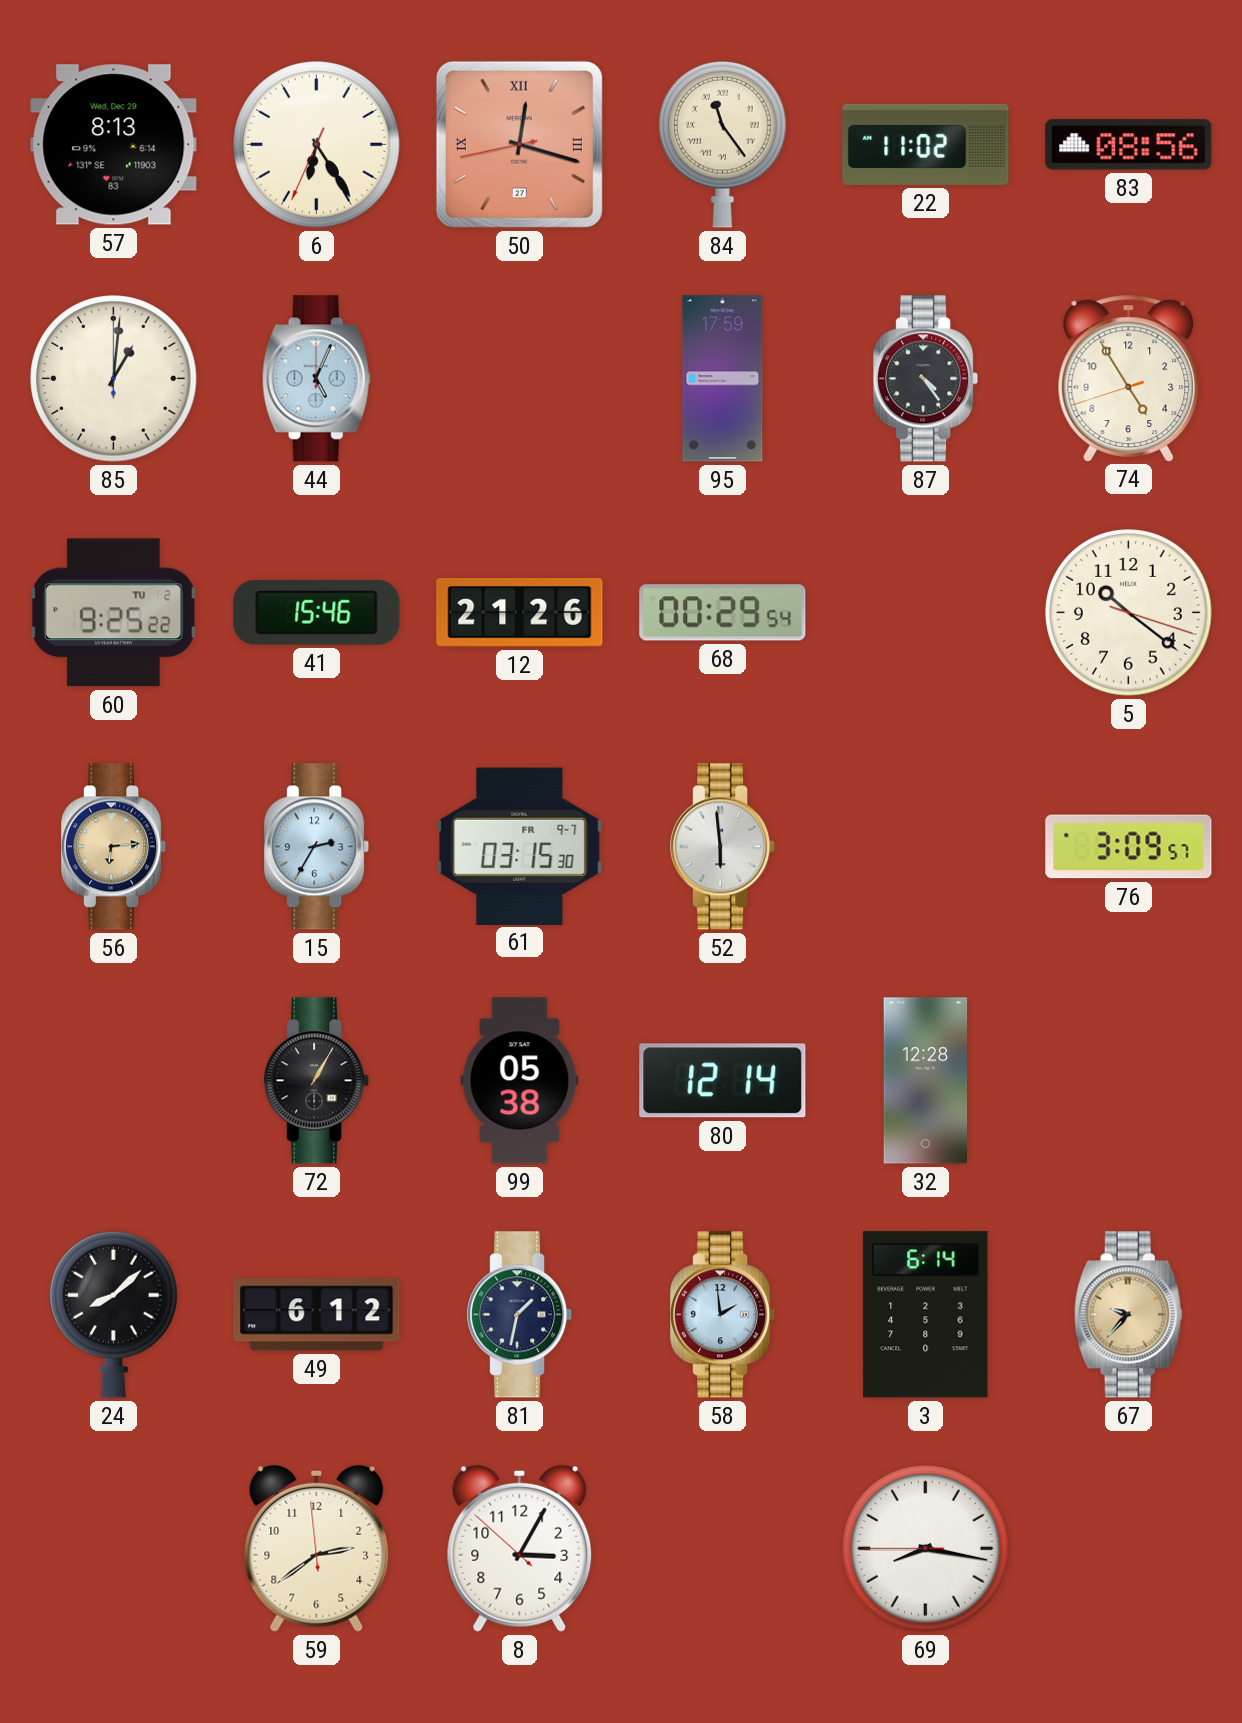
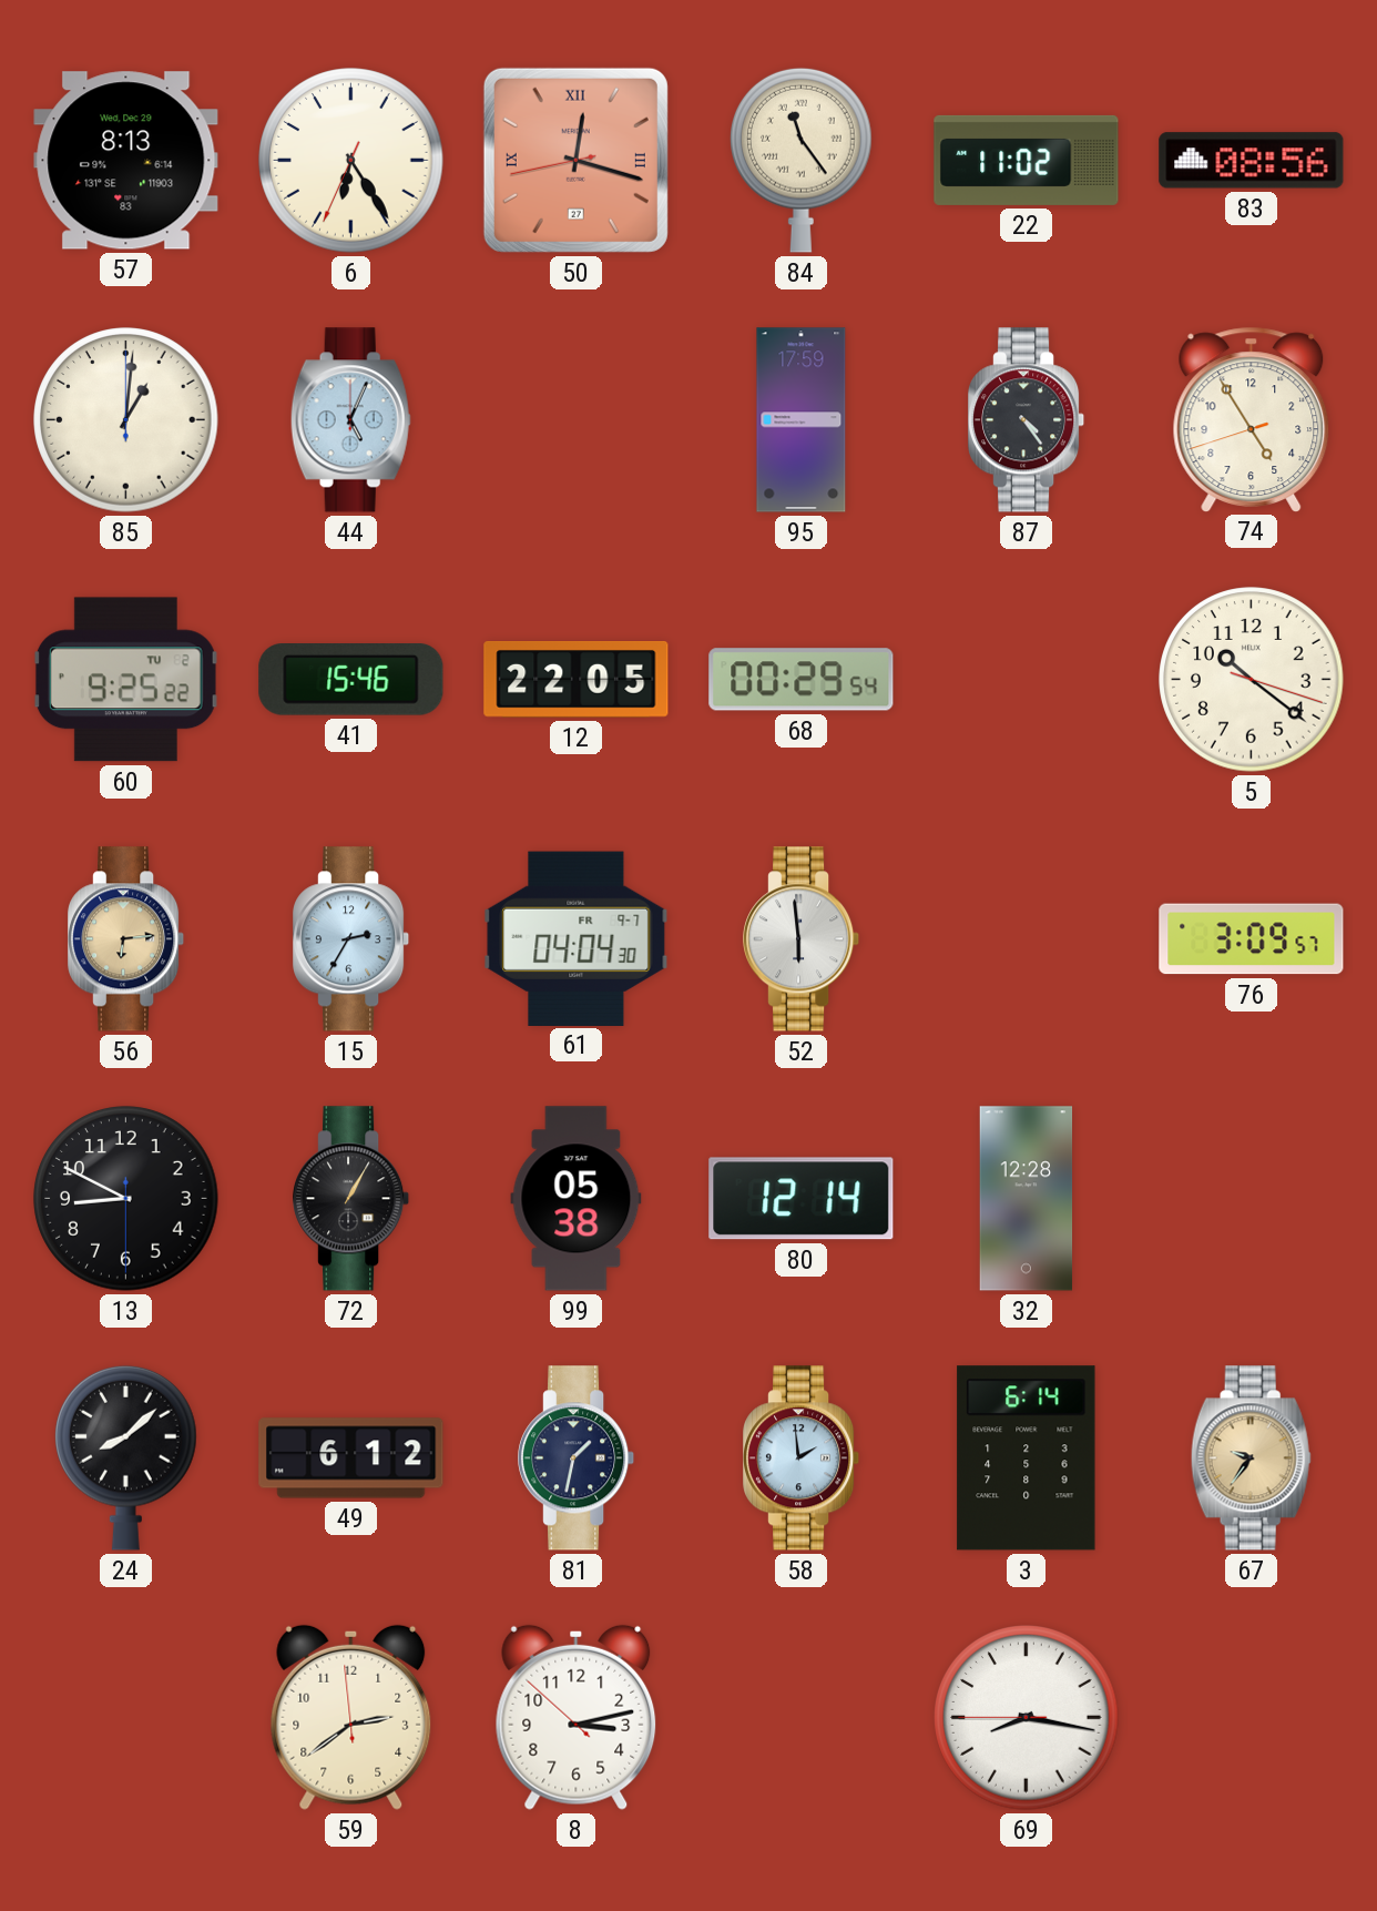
12: 21:26 -> 22:05 (577, 680)
61: 03:15 -> 04:04 (577, 938)
13: none -> 8:49 (126, 1199)
67: 9:37 -> 9:36 (1251, 1458)
8: 3:04 -> 3:12 (577, 1717)
